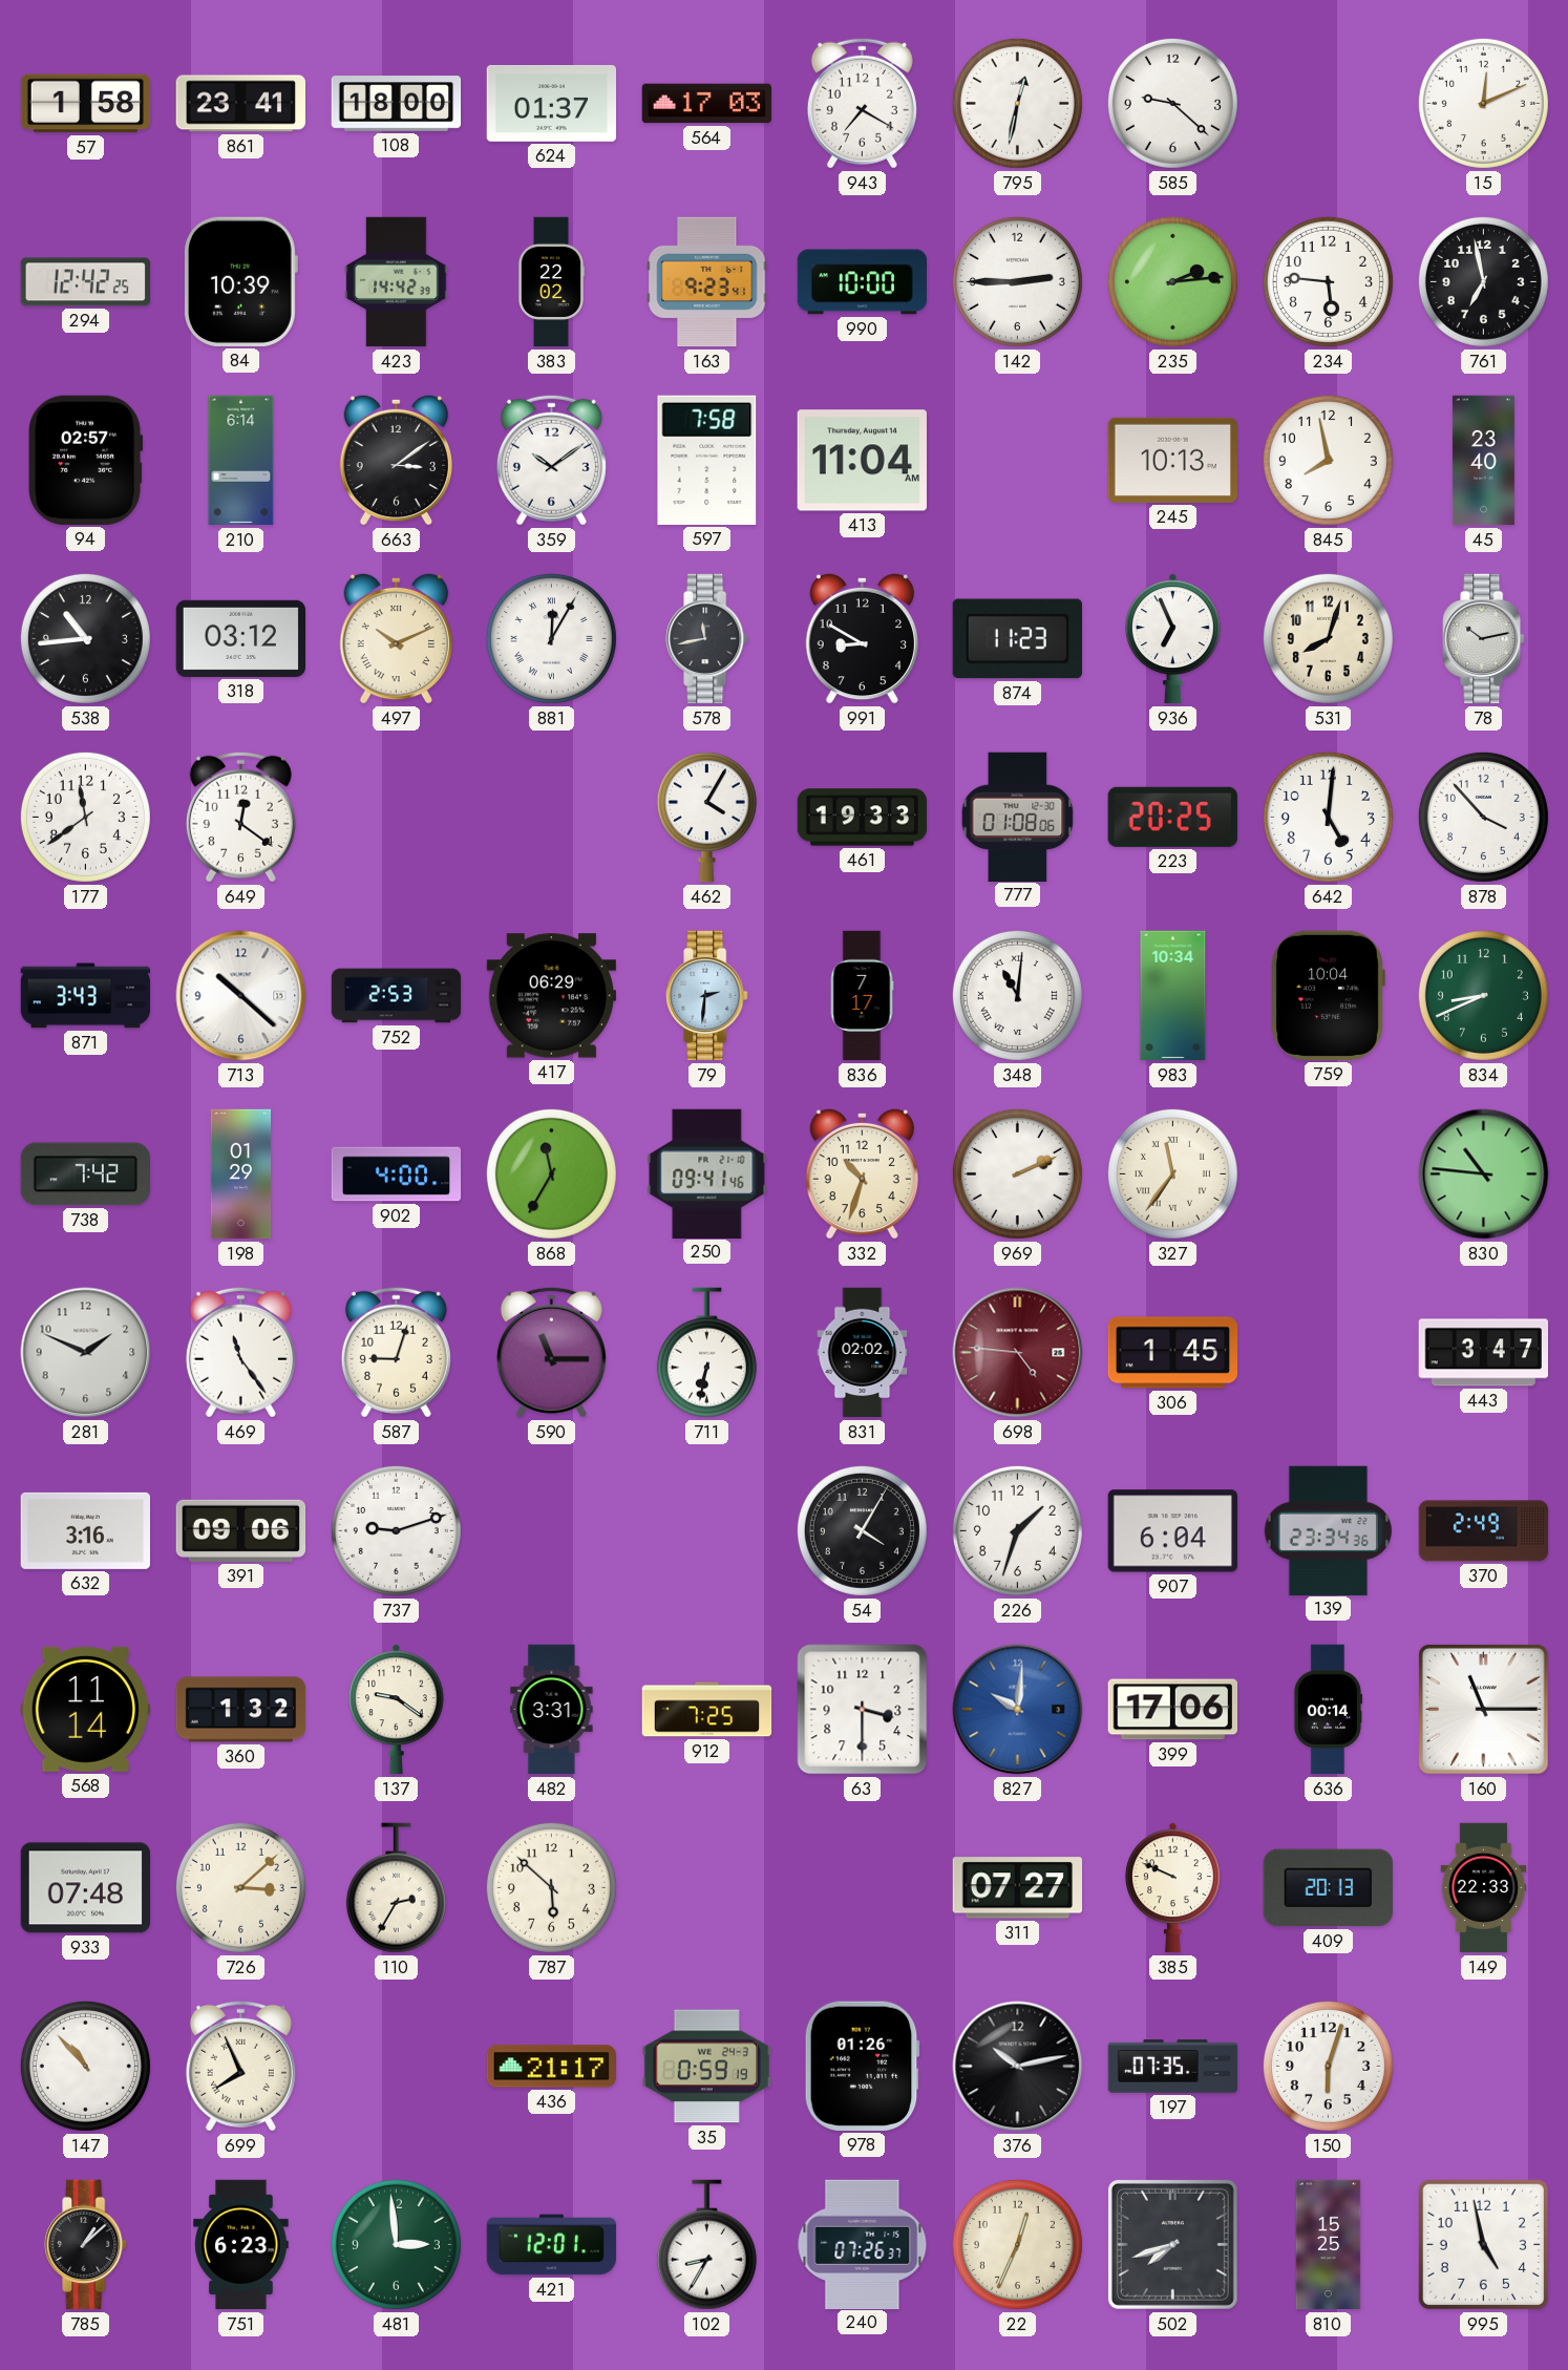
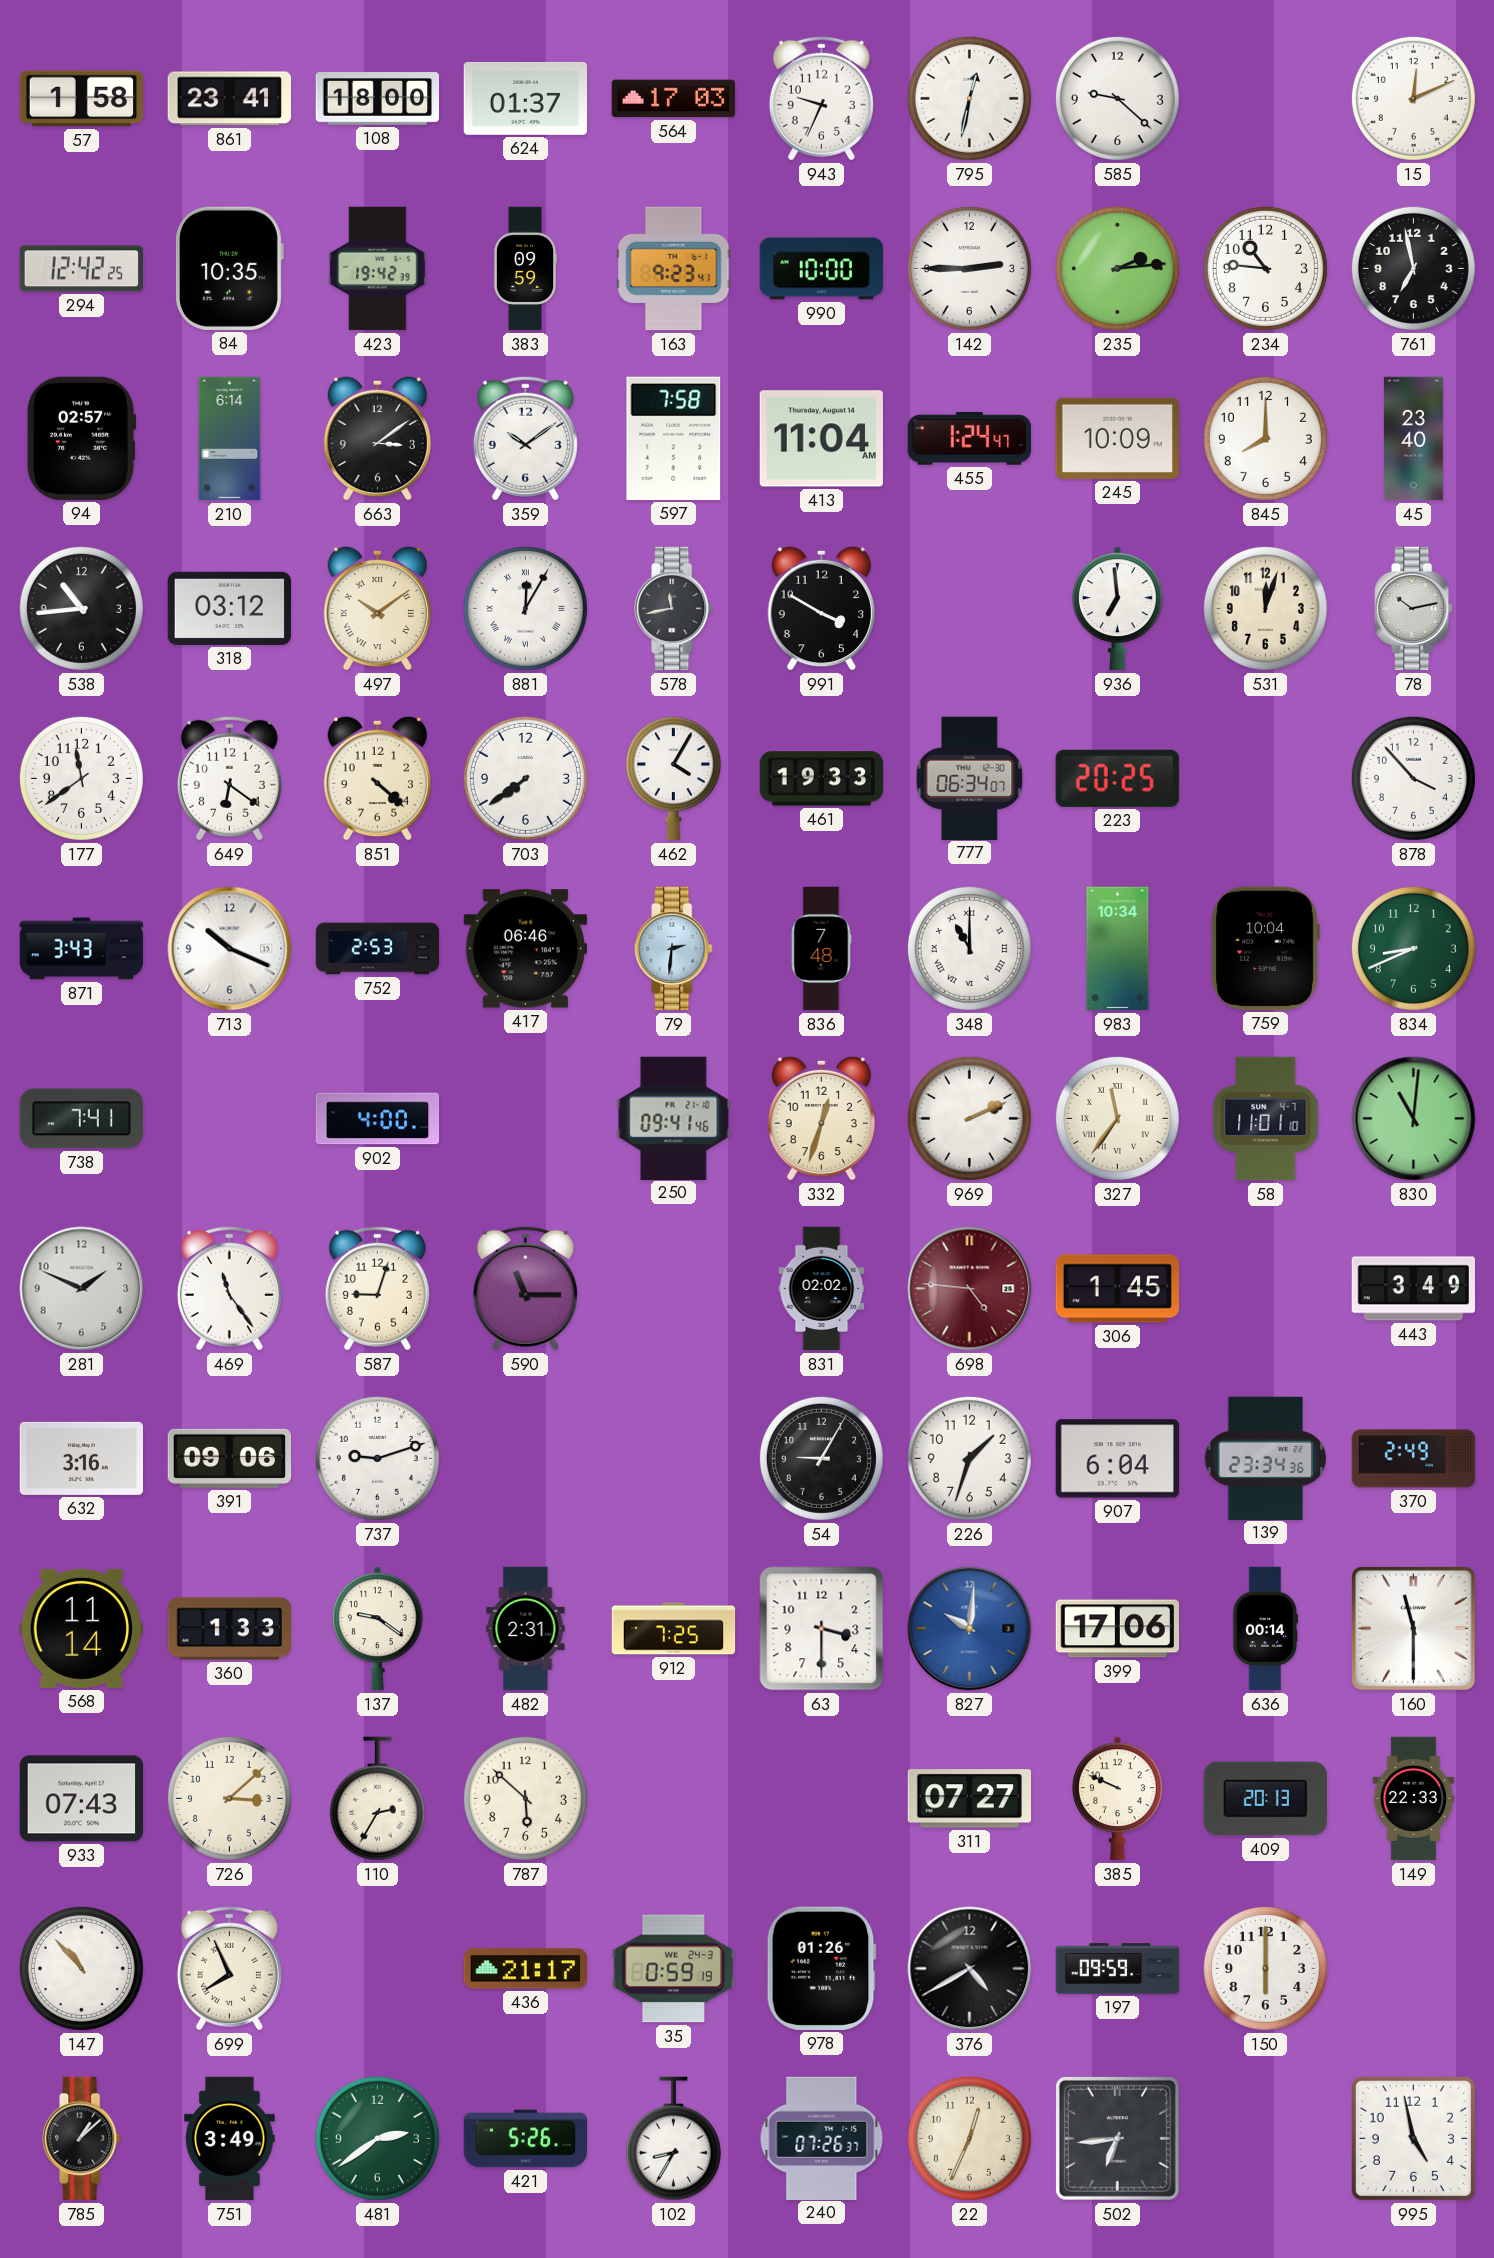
943: 7:20 -> 9:34 (821, 98)
84: 10:39 -> 10:35 (230, 268)
423: 14:42 -> 19:42 (378, 269)
383: 22:02 -> 09:59 (525, 269)
234: 5:46 -> 10:46 (1265, 268)
455: none -> 1:24 (969, 439)
245: 10:13 -> 10:09 (1117, 438)
845: 7:58 -> 8:00 (1265, 438)
497: 10:11 -> 10:09 (377, 608)
991: 8:50 -> 3:50 (821, 608)
874: 11:23 -> none (1017, 639)
936: 6:56 -> 6:59 (1117, 609)
531: 8:03 -> 12:03 (1265, 608)
649: 12:21 -> 6:21 (229, 778)
851: none -> 4:22 (377, 778)
703: none -> 7:39 (525, 778)
777: 01:08 -> 06:34 (970, 778)
642: 5:01 -> none (1328, 817)
713: 10:22 -> 10:19 (230, 949)
417: 06:29 -> 06:46 (525, 949)
836: 7:17 -> 7:48 (821, 949)
348: 11:01 -> 11:00 (969, 948)
738: 7:42 -> 7:41 (81, 1119)
198: 01:29 -> none (241, 1175)
868: 11:35 -> none (551, 1173)
332: 10:33 -> 12:33 (821, 1118)
58: none -> 11:01 (1266, 1119)
830: 10:46 -> 11:01 (1414, 1119)
711: 6:32 -> none (706, 1353)
443: 3:47 -> 3:49 (1414, 1289)
54: 4:05 -> 9:05 (821, 1458)
360: 1:32 -> 1:33 (230, 1629)
482: 3:31 -> 2:31 (526, 1629)
160: 11:15 -> 11:30 (1413, 1628)
933: 07:48 -> 07:43 (81, 1799)
376: 10:13 -> 4:40 (970, 1969)
197: 07:35 -> 09:59 (1118, 1969)
150: 6:03 -> 6:00 (1265, 1968)
751: 6:23 -> 3:49 (230, 2139)
481: 2:59 -> 2:39 (377, 2138)
421: 12:01 -> 5:26 (526, 2139)
502: 7:42 -> 6:44 (1117, 2138)
810: 15:25 -> none (1329, 2245)
